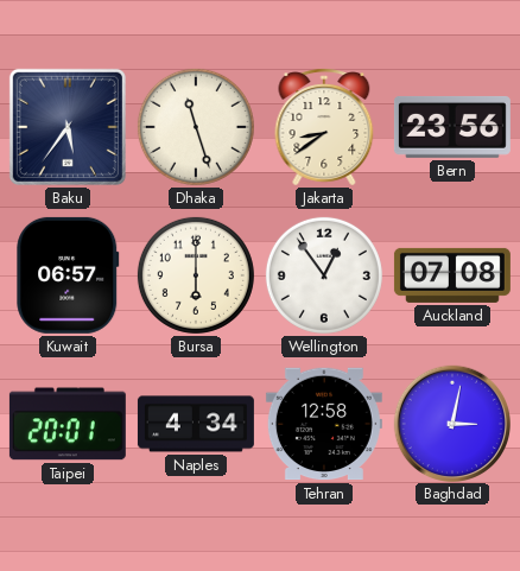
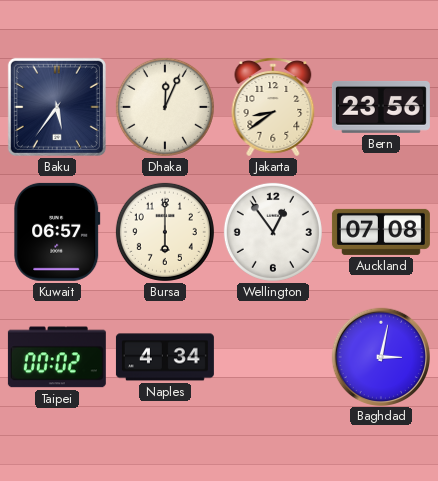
Dhaka: 11:27 -> 12:04 (165, 107)
Taipei: 20:01 -> 00:02 (57, 357)
Tehran: 12:58 -> none (324, 424)
